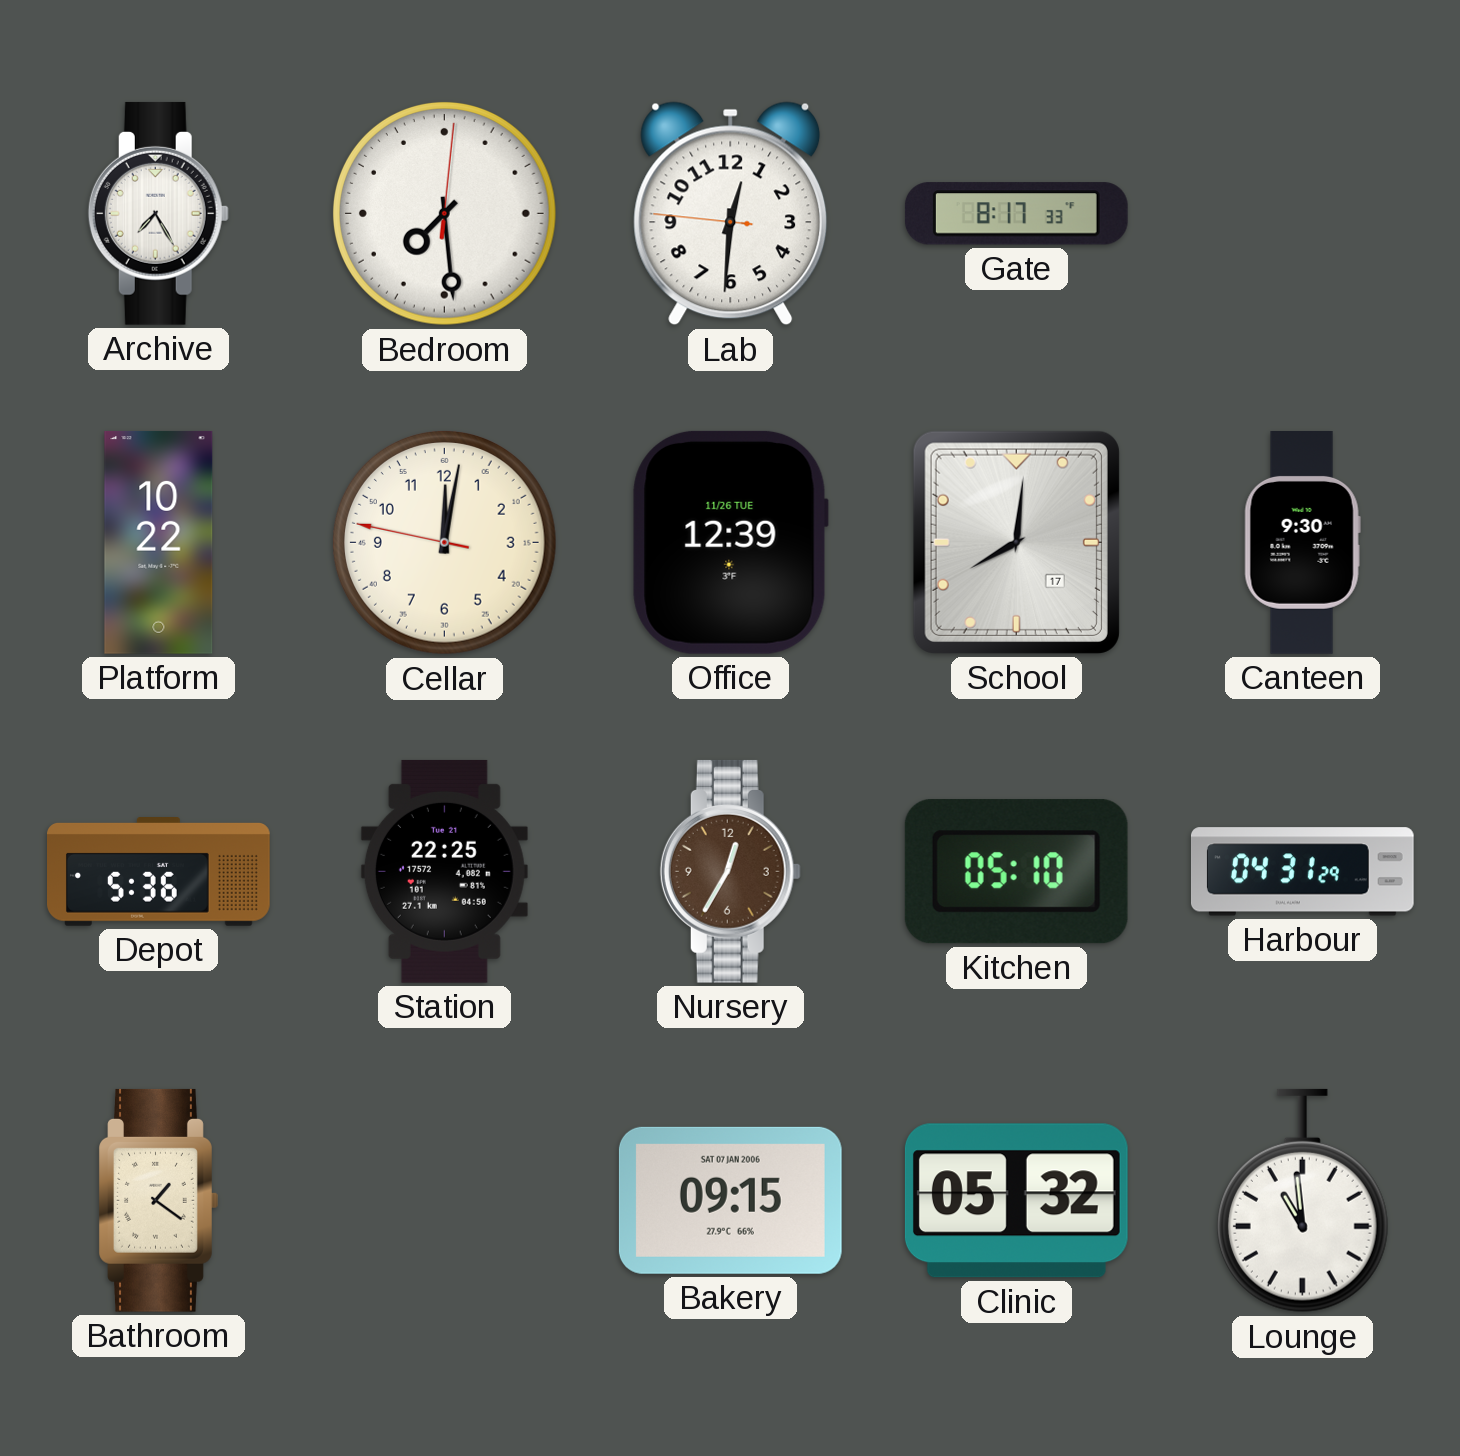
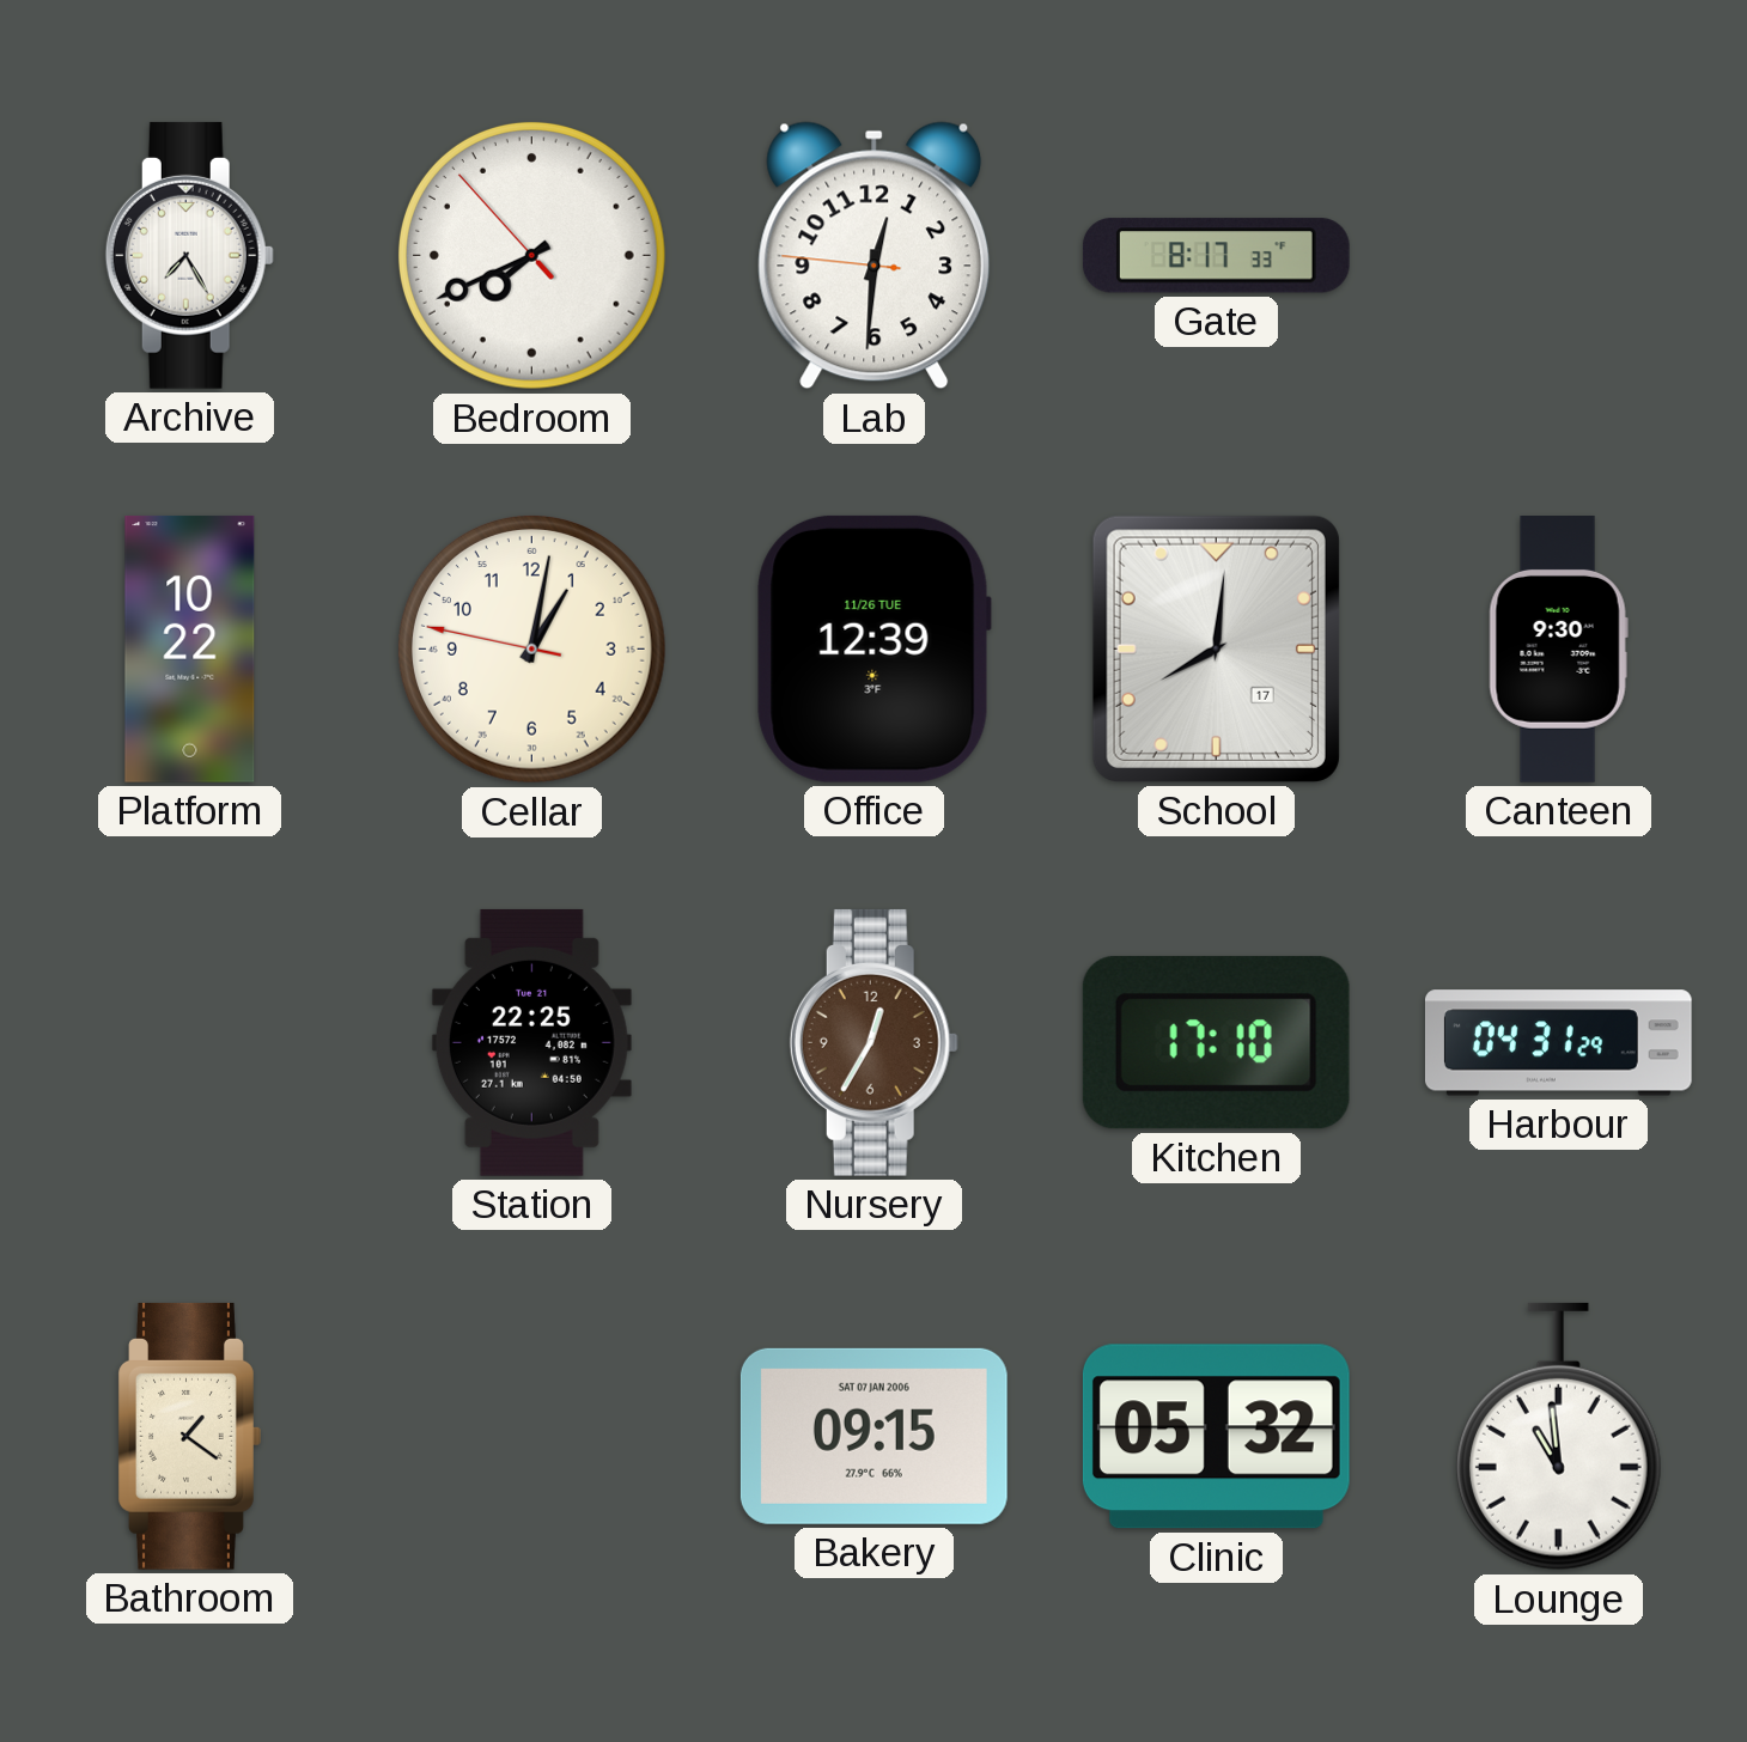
Bedroom: 7:29 -> 7:40 (531, 255)
Cellar: 12:01 -> 1:01 (531, 648)
Depot: 5:36 -> none (159, 872)
Kitchen: 05:10 -> 17:10 (1216, 1043)
